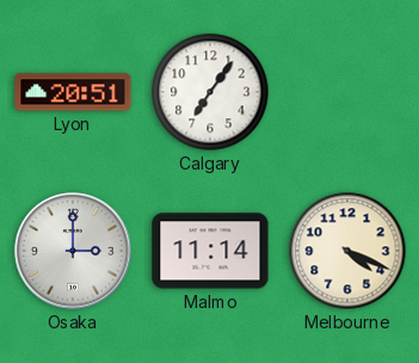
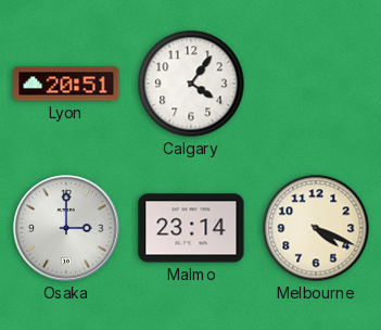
Calgary: 7:06 -> 4:06 (191, 84)
Malmo: 11:14 -> 23:14 (191, 228)
